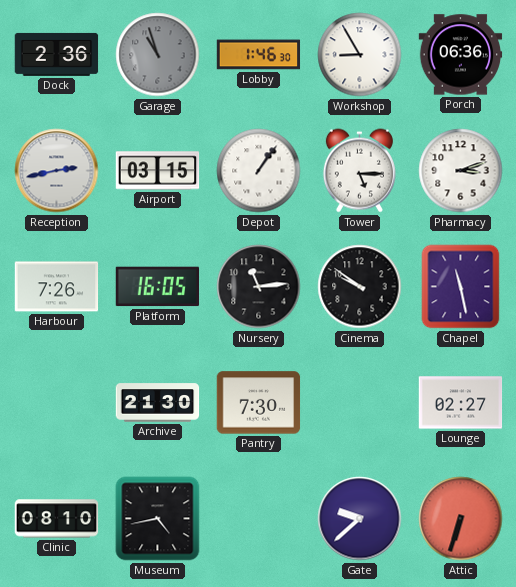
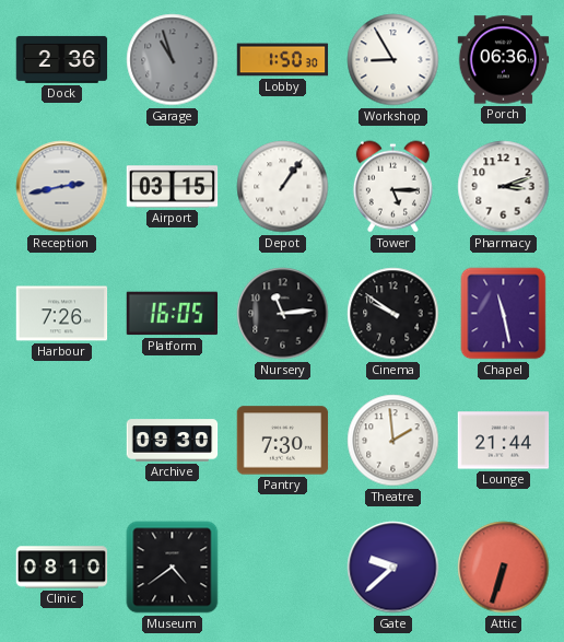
Lobby: 1:46 -> 1:50 (283, 60)
Archive: 21:30 -> 09:30 (173, 441)
Theatre: none -> 1:59 (393, 441)
Lounge: 02:27 -> 21:44 (504, 441)
Museum: 4:43 -> 4:39 (173, 568)
